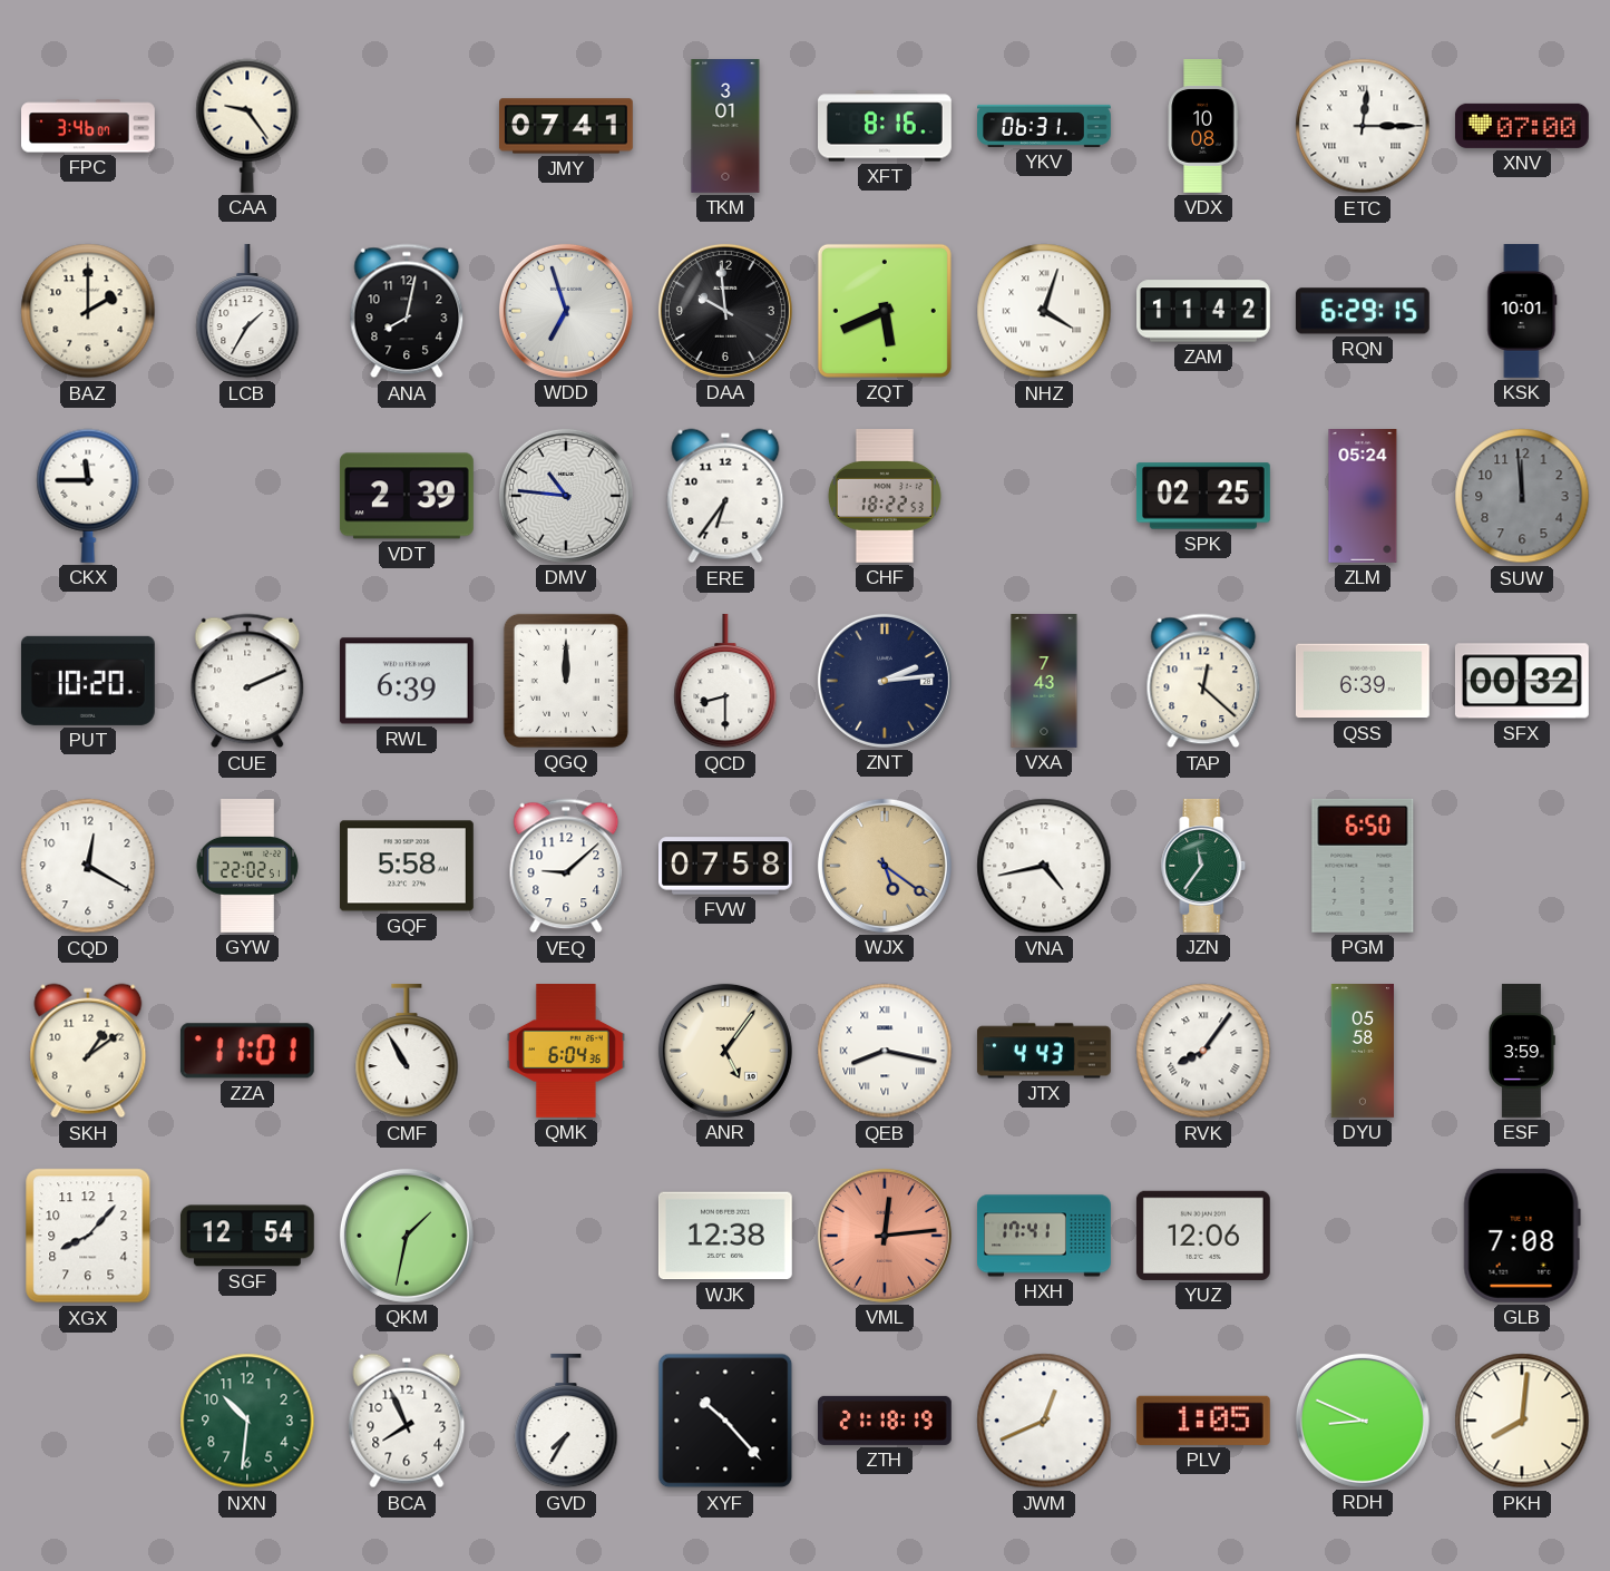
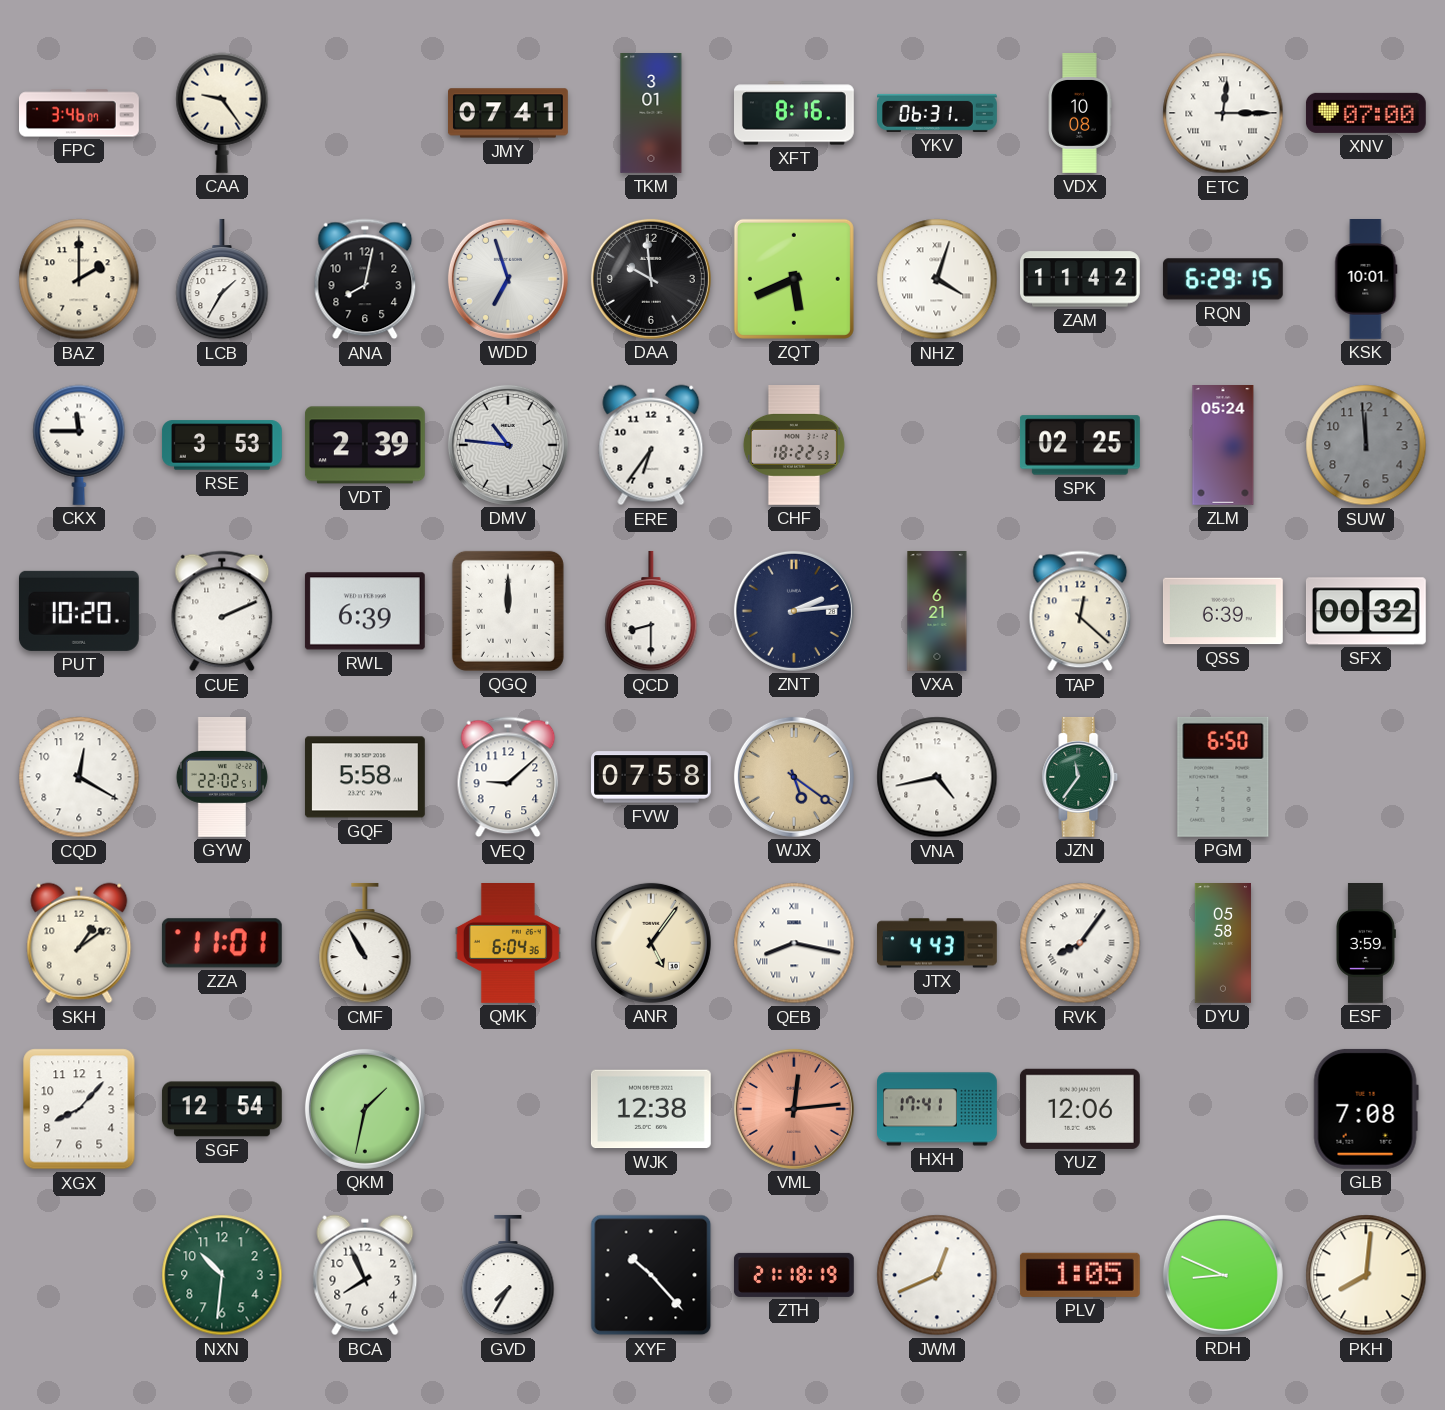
RSE: none -> 3:53 (222, 445)
VXA: 7:43 -> 6:21 (937, 612)
